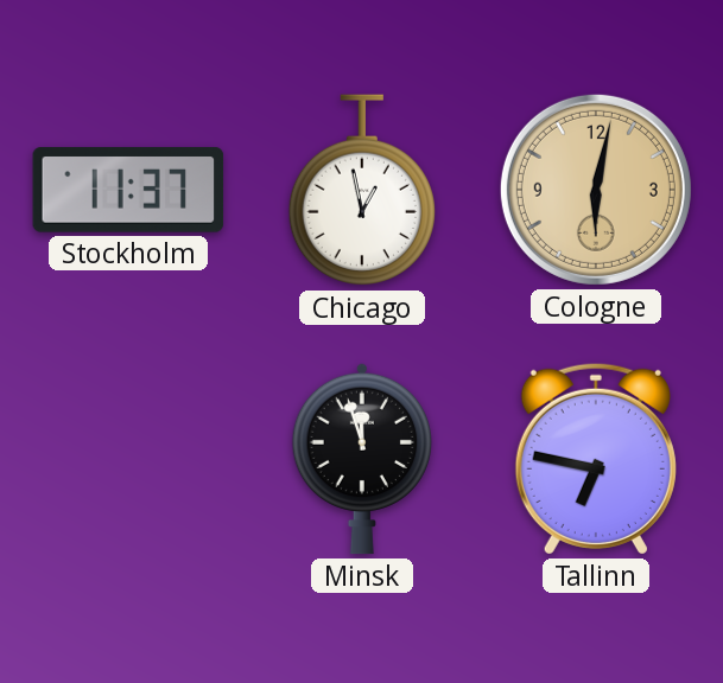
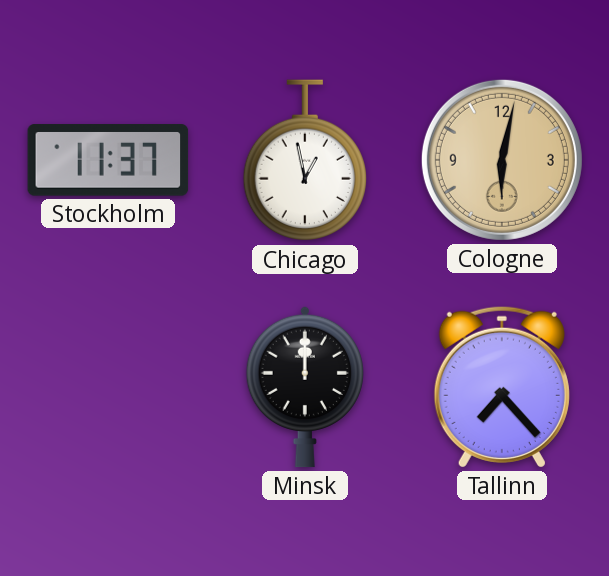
Minsk: 11:57 -> 12:00 (305, 387)
Tallinn: 6:47 -> 7:23 (502, 387)
